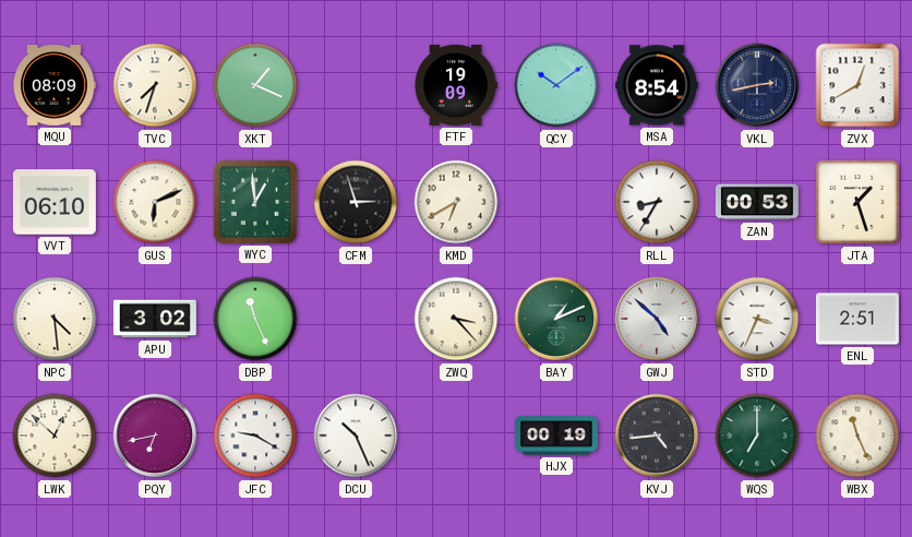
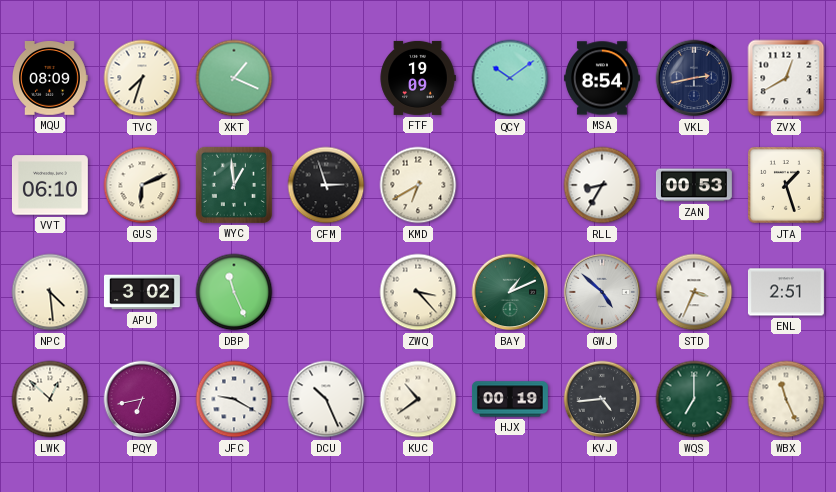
KUC: none -> 10:39 (418, 399)
